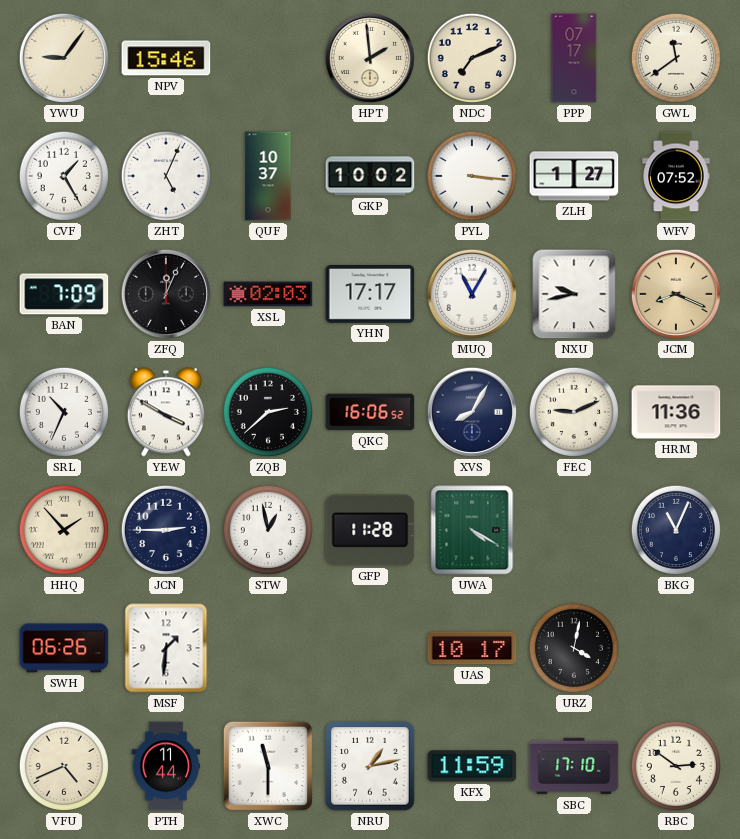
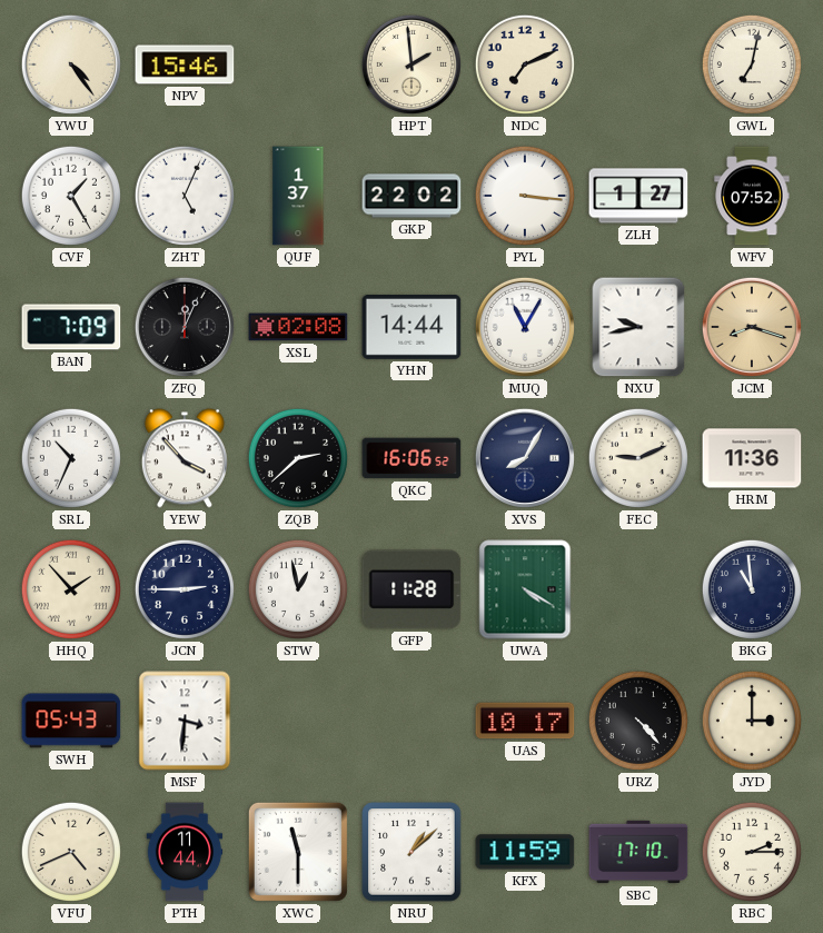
YWU: 9:06 -> 4:24 (71, 64)
PPP: 07:17 -> none (574, 58)
GWL: 11:39 -> 7:02 (752, 64)
QUF: 10:37 -> 1:37 (298, 196)
GKP: 10:02 -> 22:02 (411, 196)
XSL: 02:03 -> 02:08 (298, 327)
YHN: 17:17 -> 14:44 (411, 328)
JCM: 8:19 -> 8:18 (752, 327)
YEW: 3:50 -> 3:53 (185, 458)
BKG: 11:04 -> 10:59 (752, 589)
SWH: 06:26 -> 05:43 (71, 721)
MSF: 1:31 -> 3:31 (185, 721)
URZ: 4:02 -> 4:23 (638, 721)
JYD: none -> 3:00 (752, 721)
NRU: 1:13 -> 1:08 (411, 852)
RBC: 2:51 -> 2:15 (752, 852)
